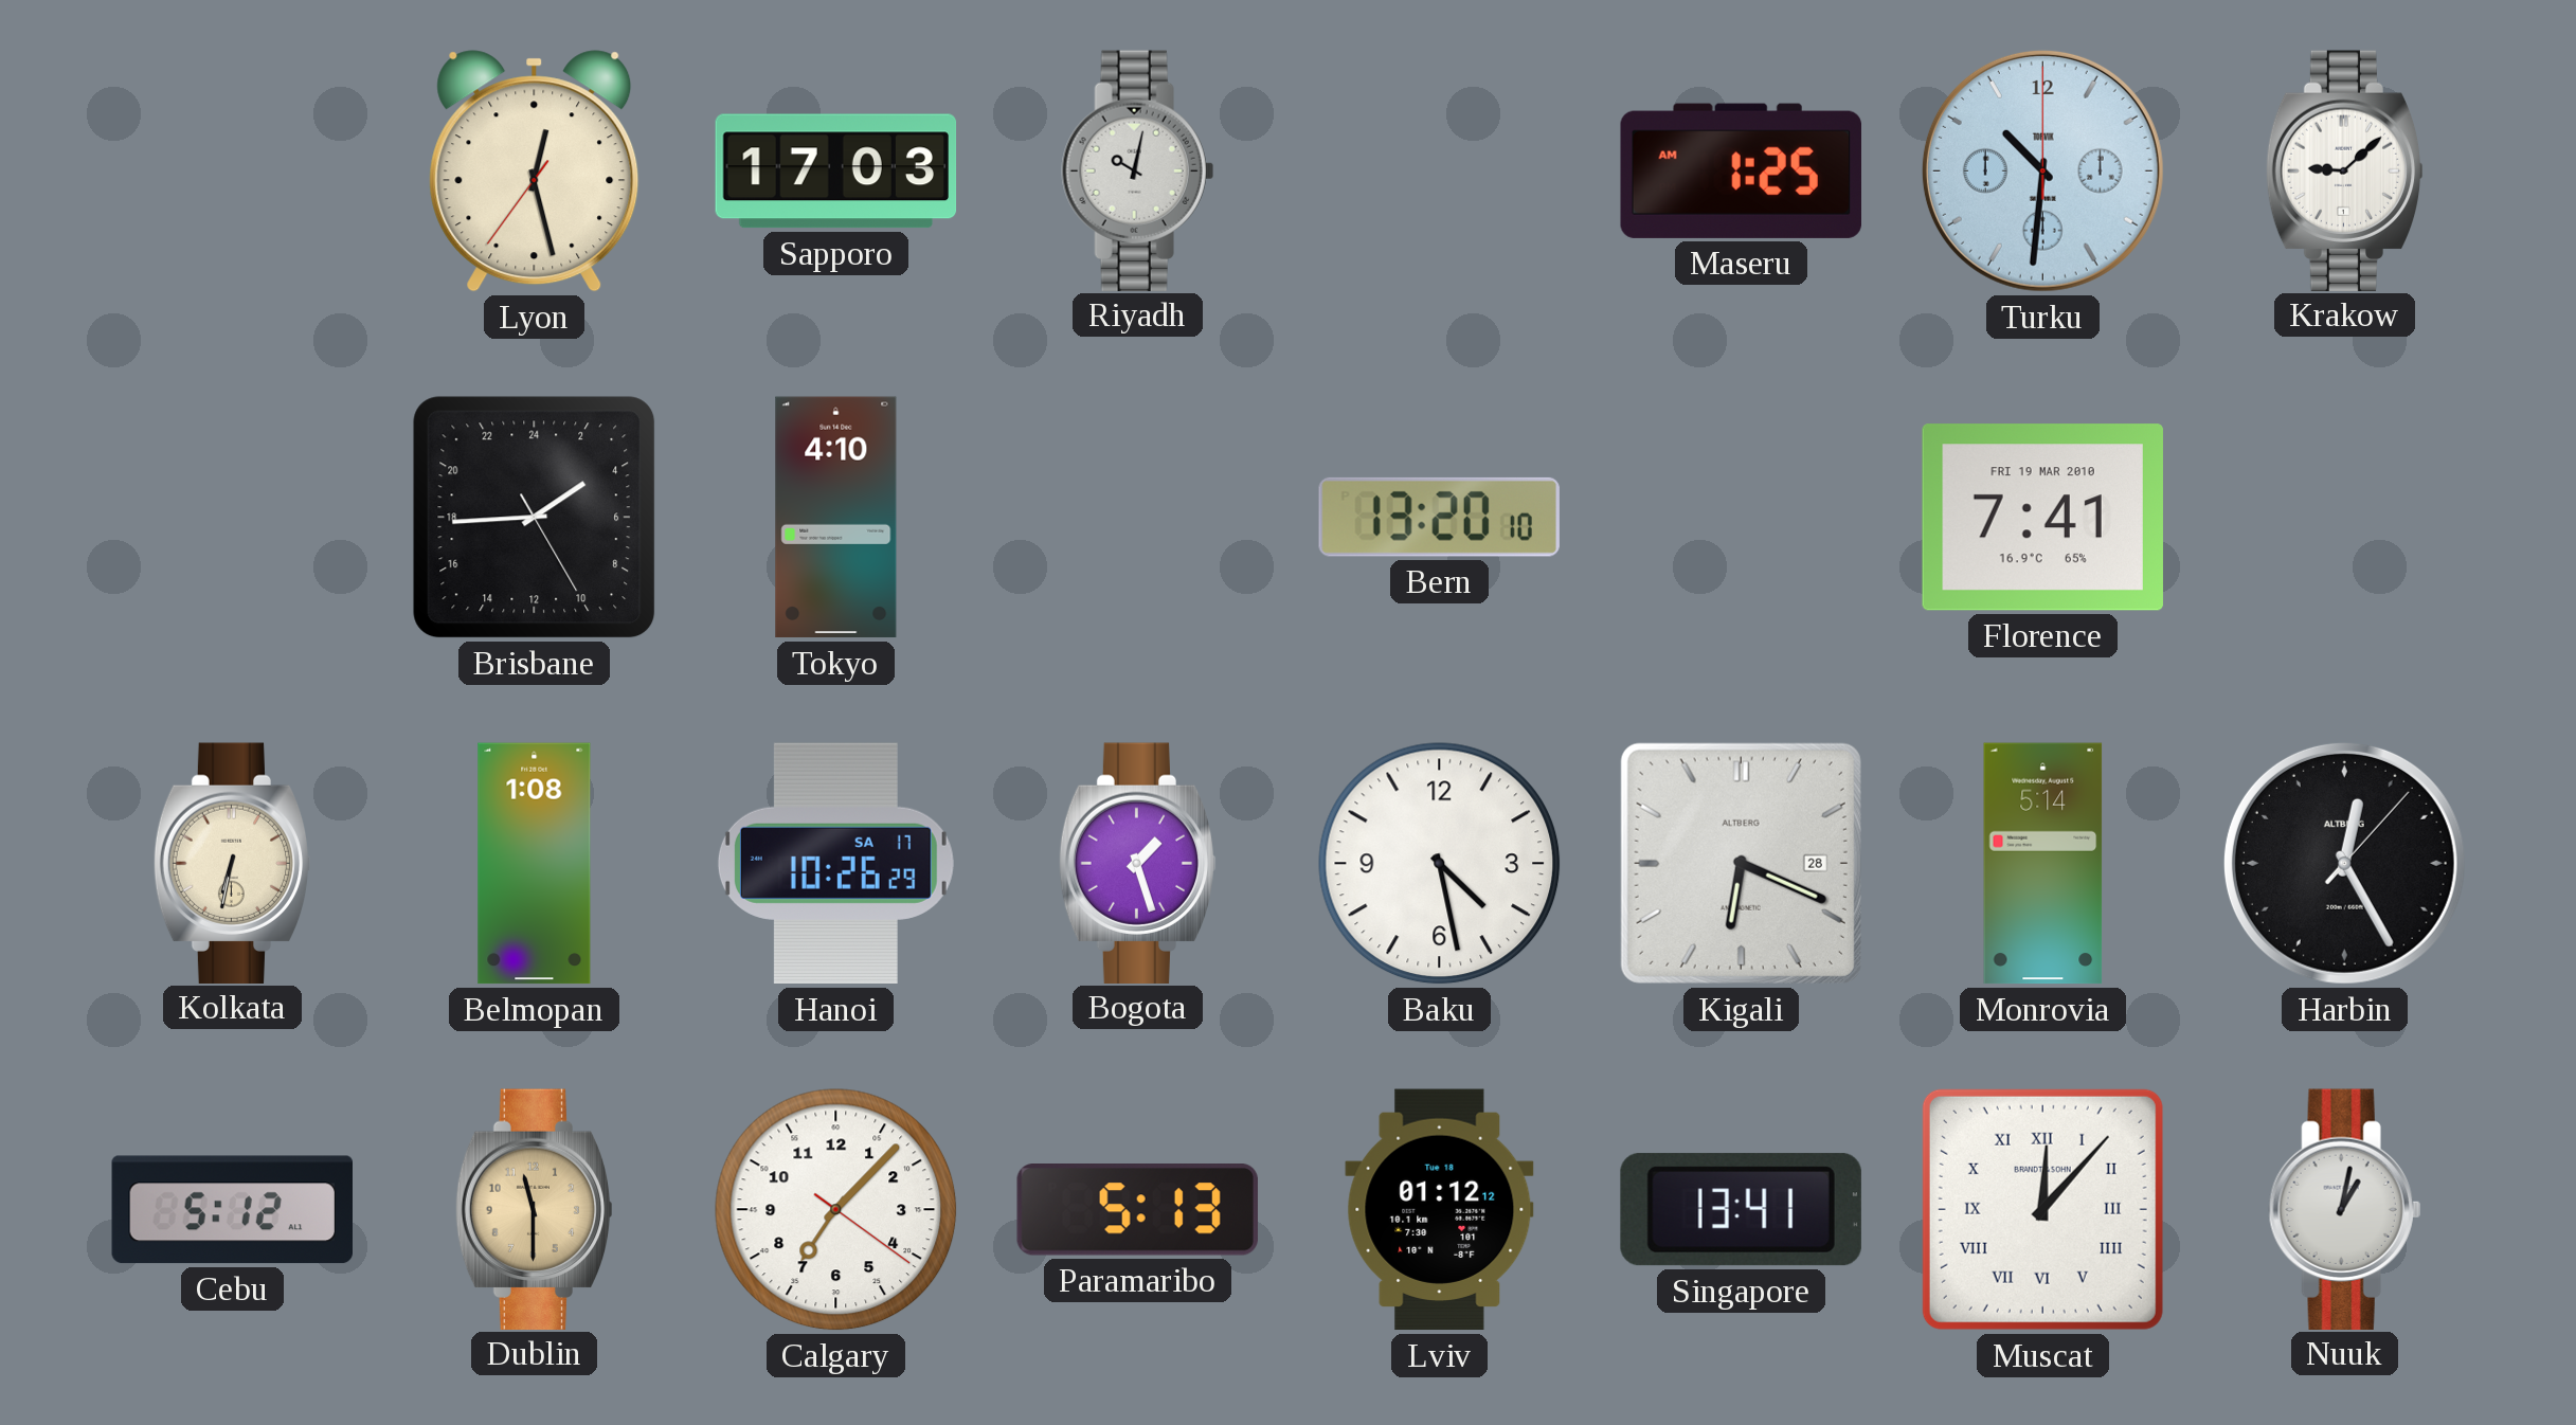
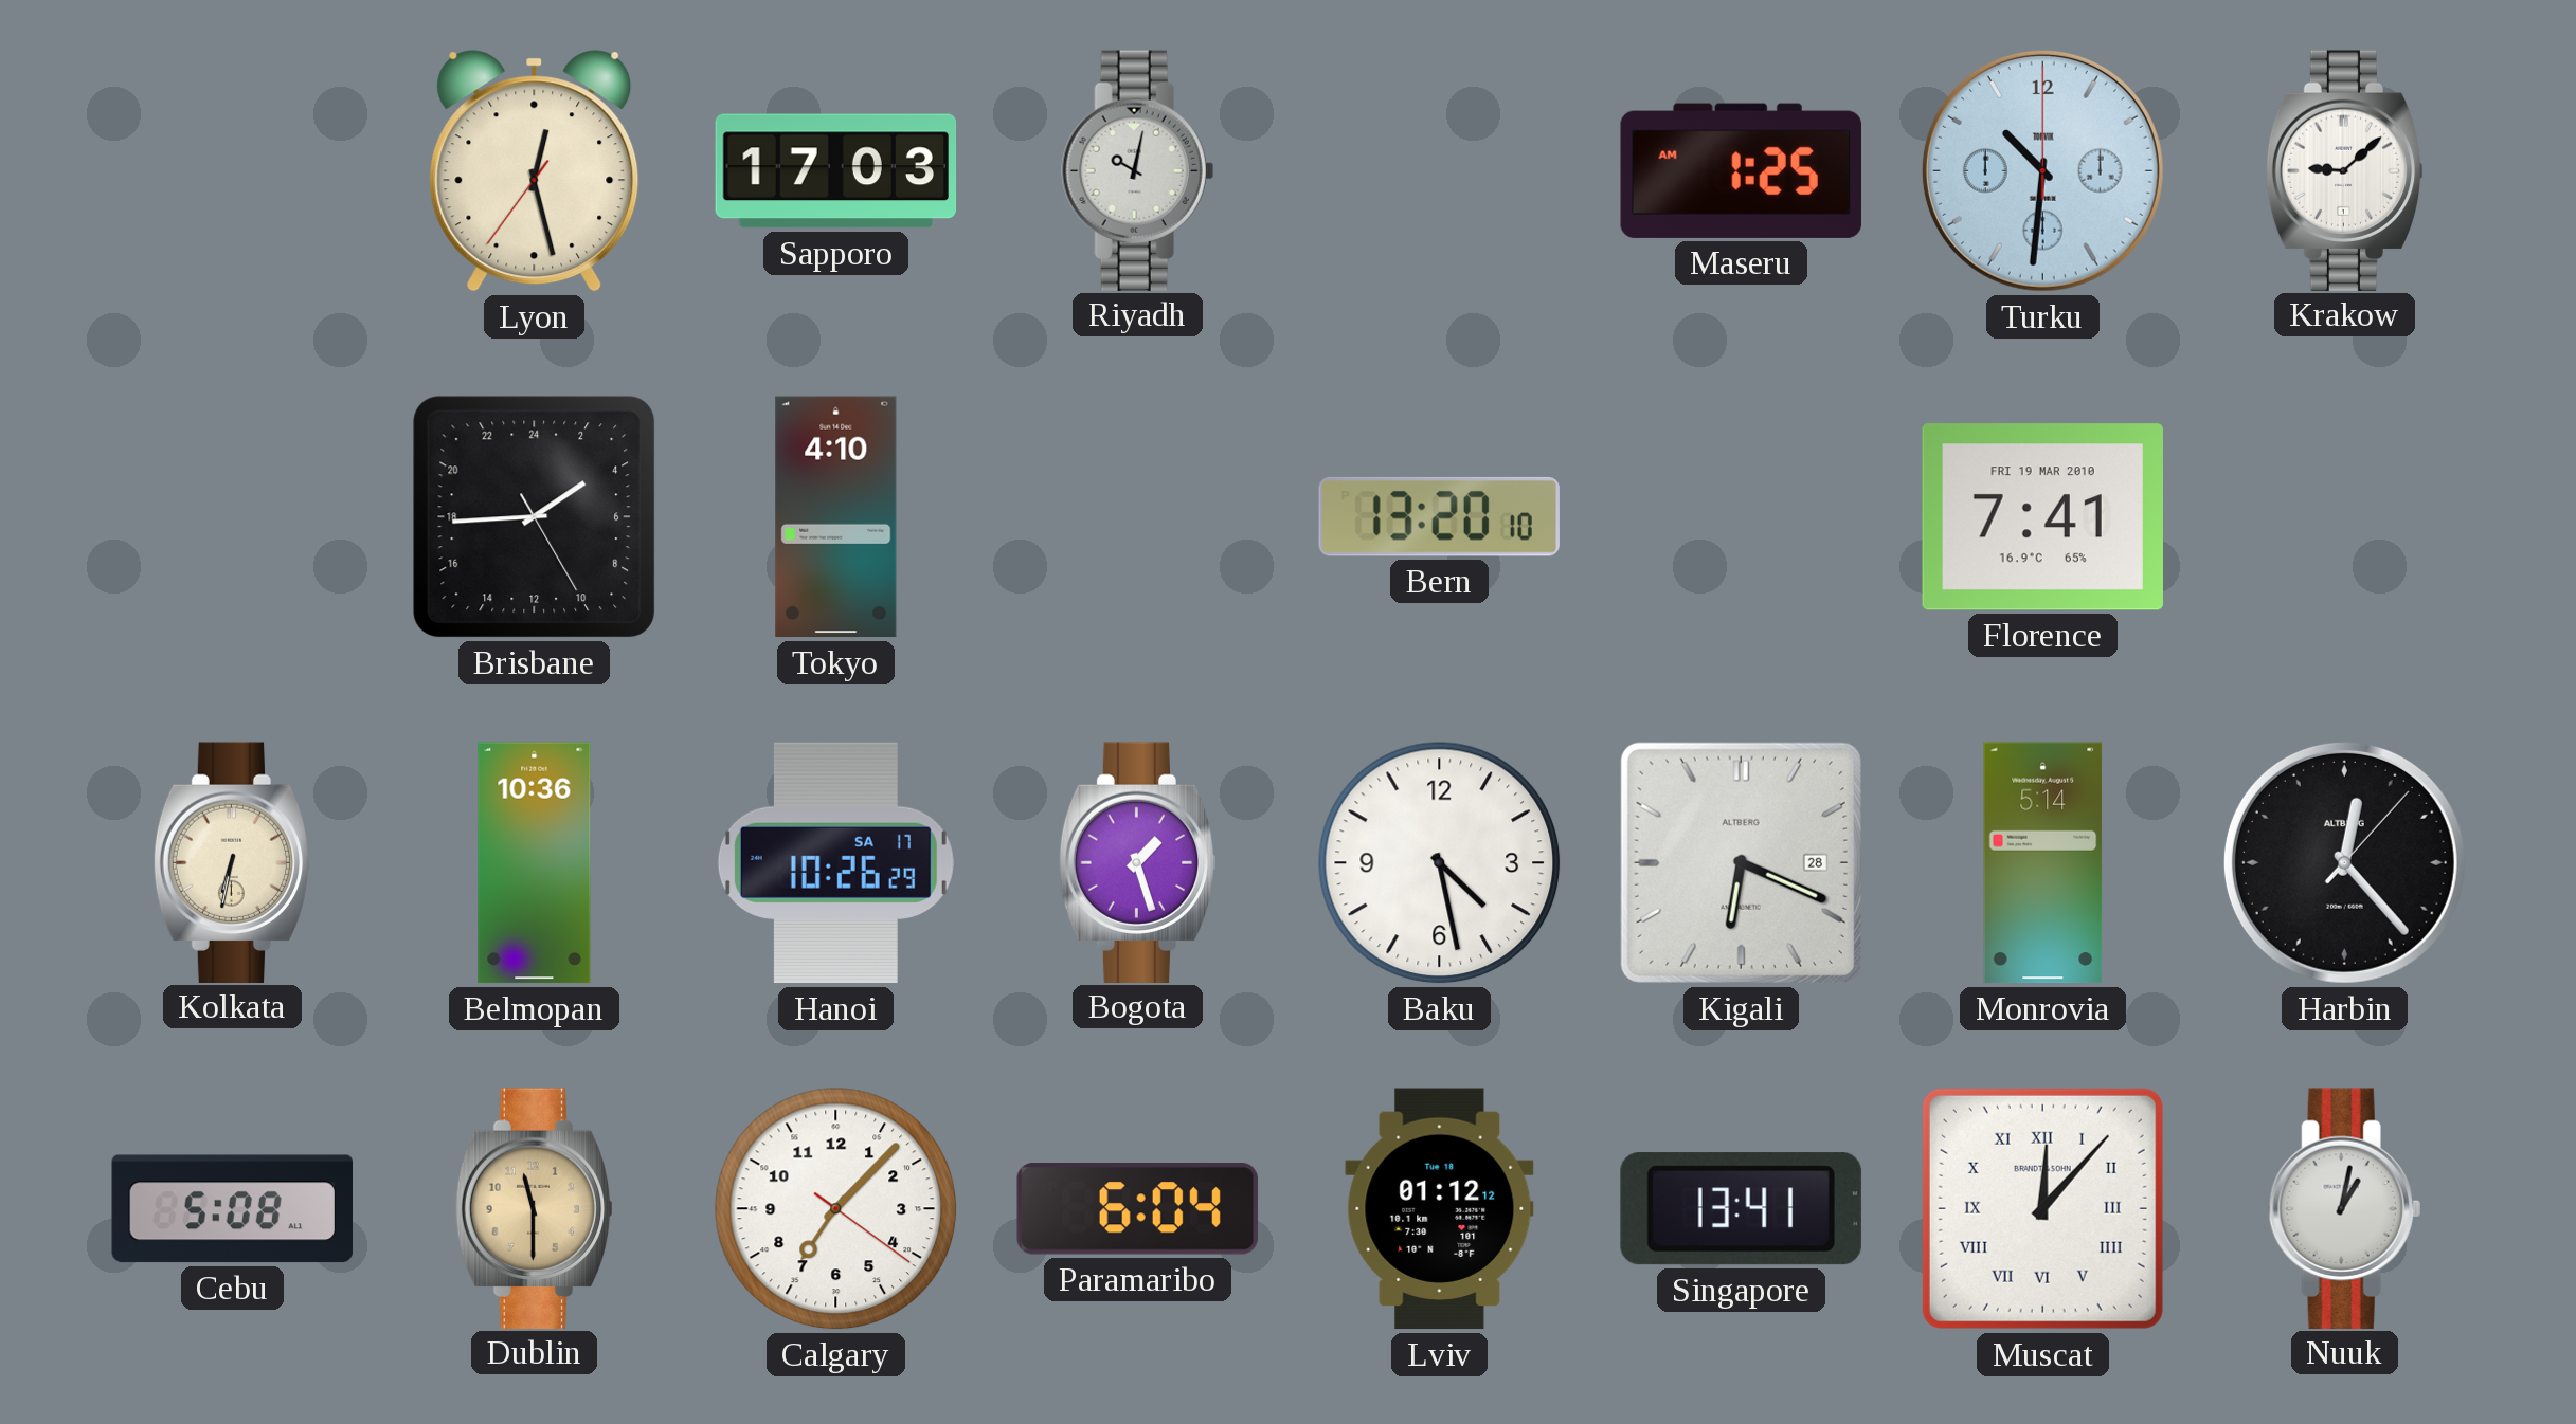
Belmopan: 1:08 -> 10:36 (535, 863)
Harbin: 12:25 -> 12:23 (2344, 862)
Cebu: 5:12 -> 5:08 (232, 1209)
Paramaribo: 5:13 -> 6:04 (1137, 1208)
